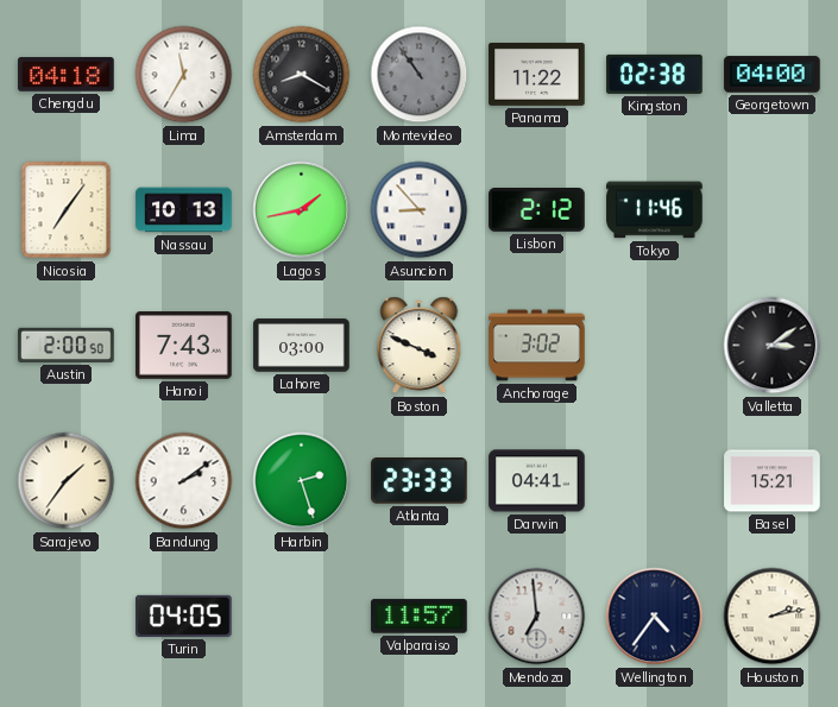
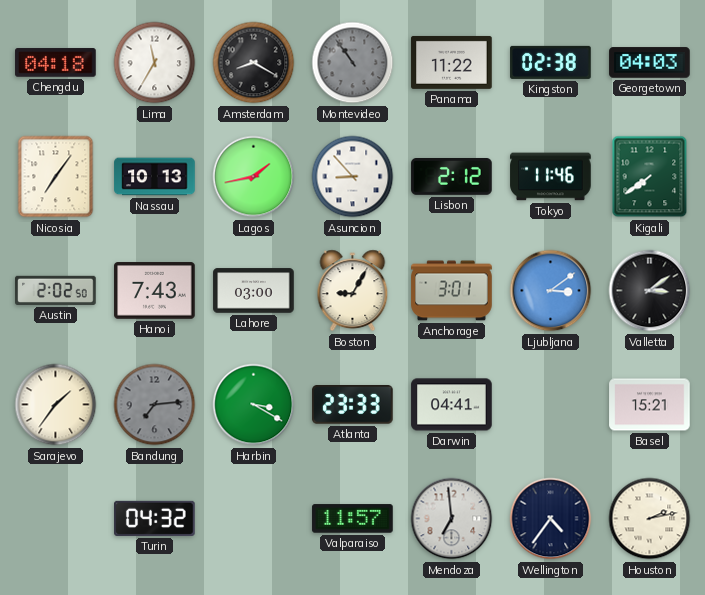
Georgetown: 04:00 -> 04:03 (650, 63)
Kigali: none -> 7:39 (650, 177)
Austin: 2:00 -> 2:02 (56, 290)
Boston: 3:49 -> 9:05 (353, 291)
Anchorage: 3:02 -> 3:01 (452, 291)
Ljubljana: none -> 3:09 (551, 291)
Bandung: 2:09 -> 7:14 (155, 405)
Bandung dial: white -> grey (155, 405)
Harbin: 2:27 -> 3:20 (254, 405)
Turin: 04:05 -> 04:32 (155, 518)
